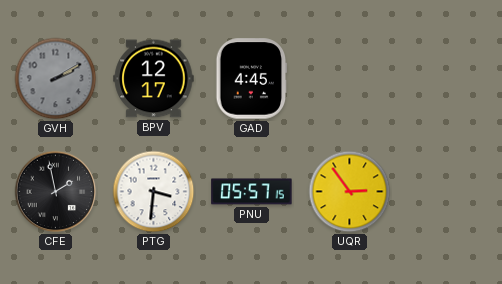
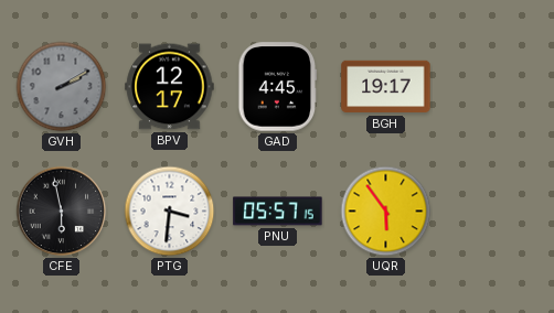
BGH: none -> 19:17 (386, 87)
CFE: 1:58 -> 5:58 (62, 212)
UQR: 2:54 -> 5:54 (386, 212)
